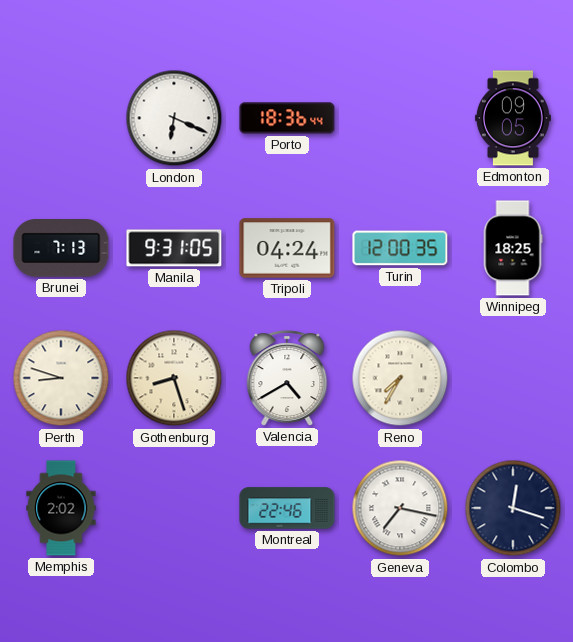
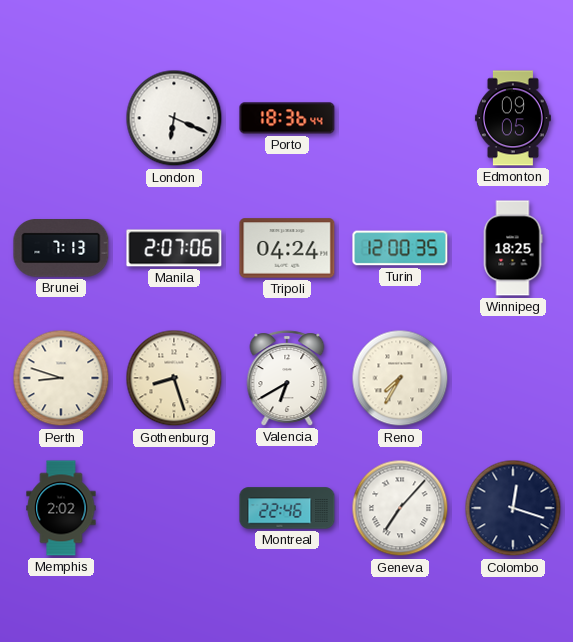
Manila: 9:31 -> 2:07 (174, 248)
Valencia: 4:40 -> 6:40 (287, 378)
Geneva: 7:17 -> 7:07 (400, 508)
